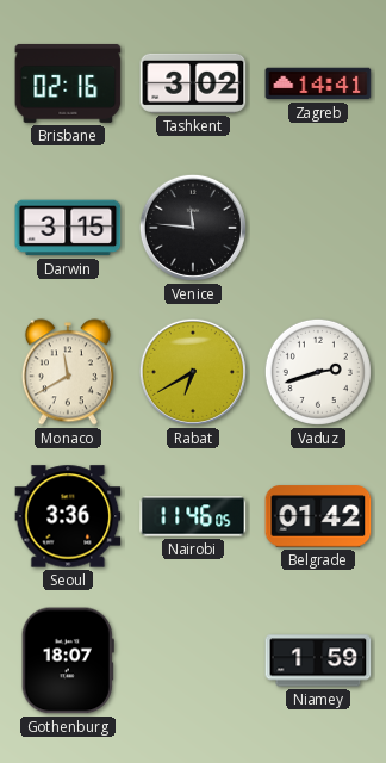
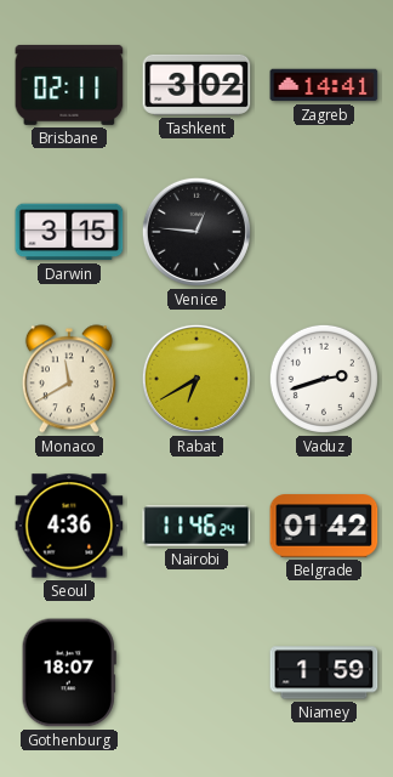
Brisbane: 02:16 -> 02:11 (69, 85)
Venice: 11:46 -> 12:46 (196, 232)
Seoul: 3:36 -> 4:36 (69, 526)
Nairobi: 11:46:05 -> 11:46:24 (196, 526)
